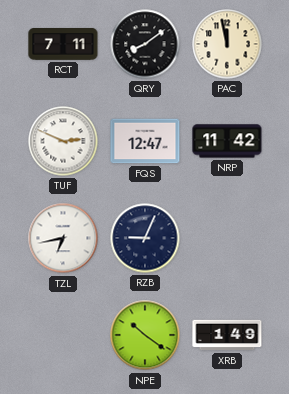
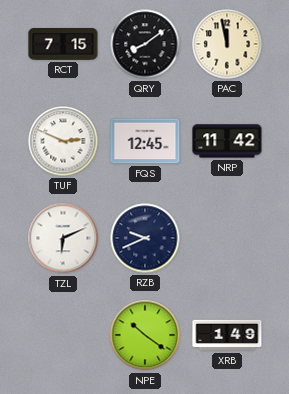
RCT: 7:11 -> 7:15 (63, 44)
FQS: 12:47 -> 12:45 (145, 141)
TZL: 6:43 -> 6:11 (63, 238)
RZB: 9:04 -> 9:41 (145, 238)
